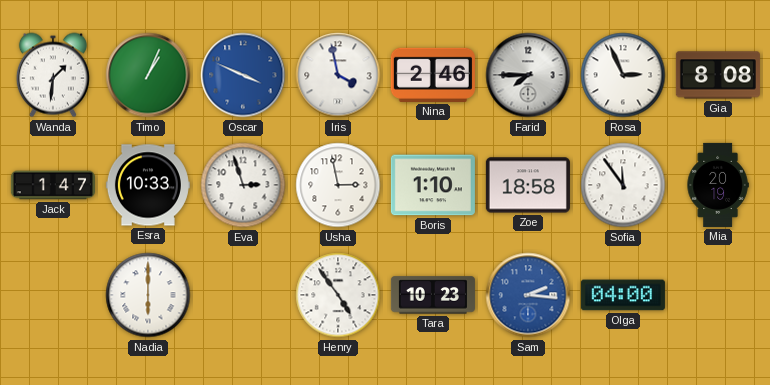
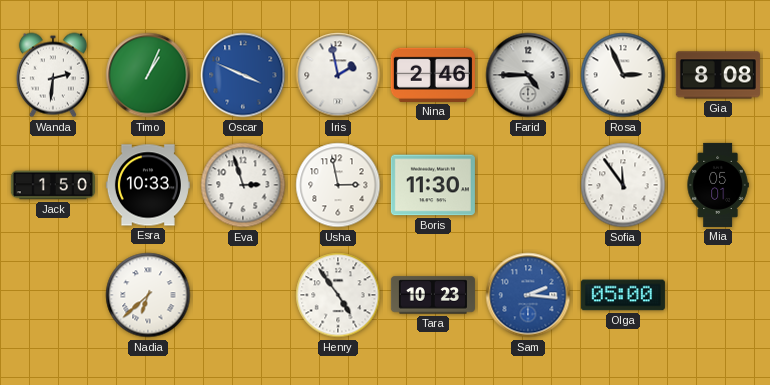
Wanda: 1:31 -> 2:31 (53, 75)
Iris: 3:58 -> 1:58 (338, 75)
Farid: 7:45 -> 4:45 (528, 75)
Jack: 1:47 -> 1:50 (53, 185)
Boris: 1:10 -> 11:30 (433, 185)
Zoe: 18:58 -> none (528, 185)
Mia: 20:19 -> 05:01 (718, 185)
Nadia: 6:00 -> 6:38 (148, 295)
Olga: 04:00 -> 05:00 (623, 295)
